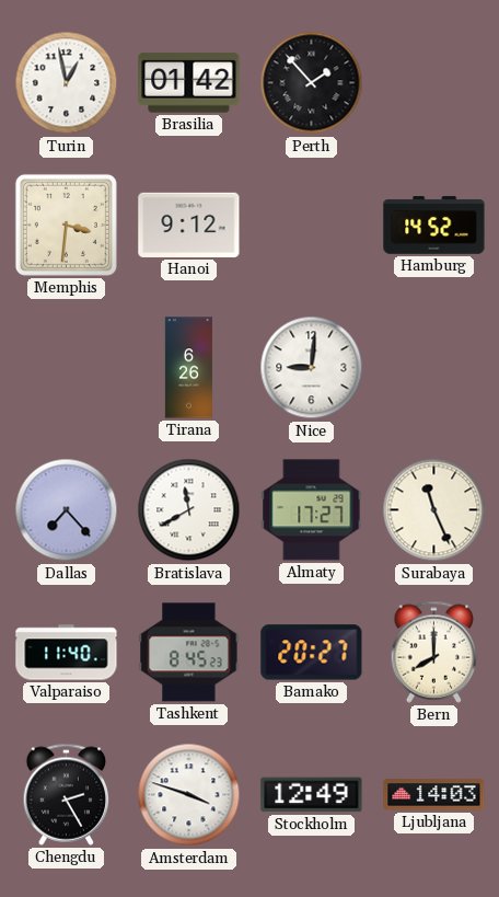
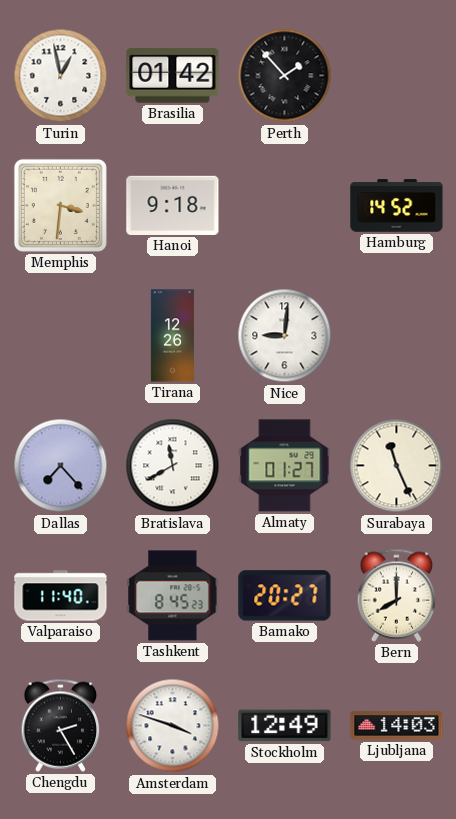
Hanoi: 9:12 -> 9:18 (173, 205)
Tirana: 6:26 -> 12:26 (172, 336)
Almaty: 17:27 -> 01:27 (285, 466)
